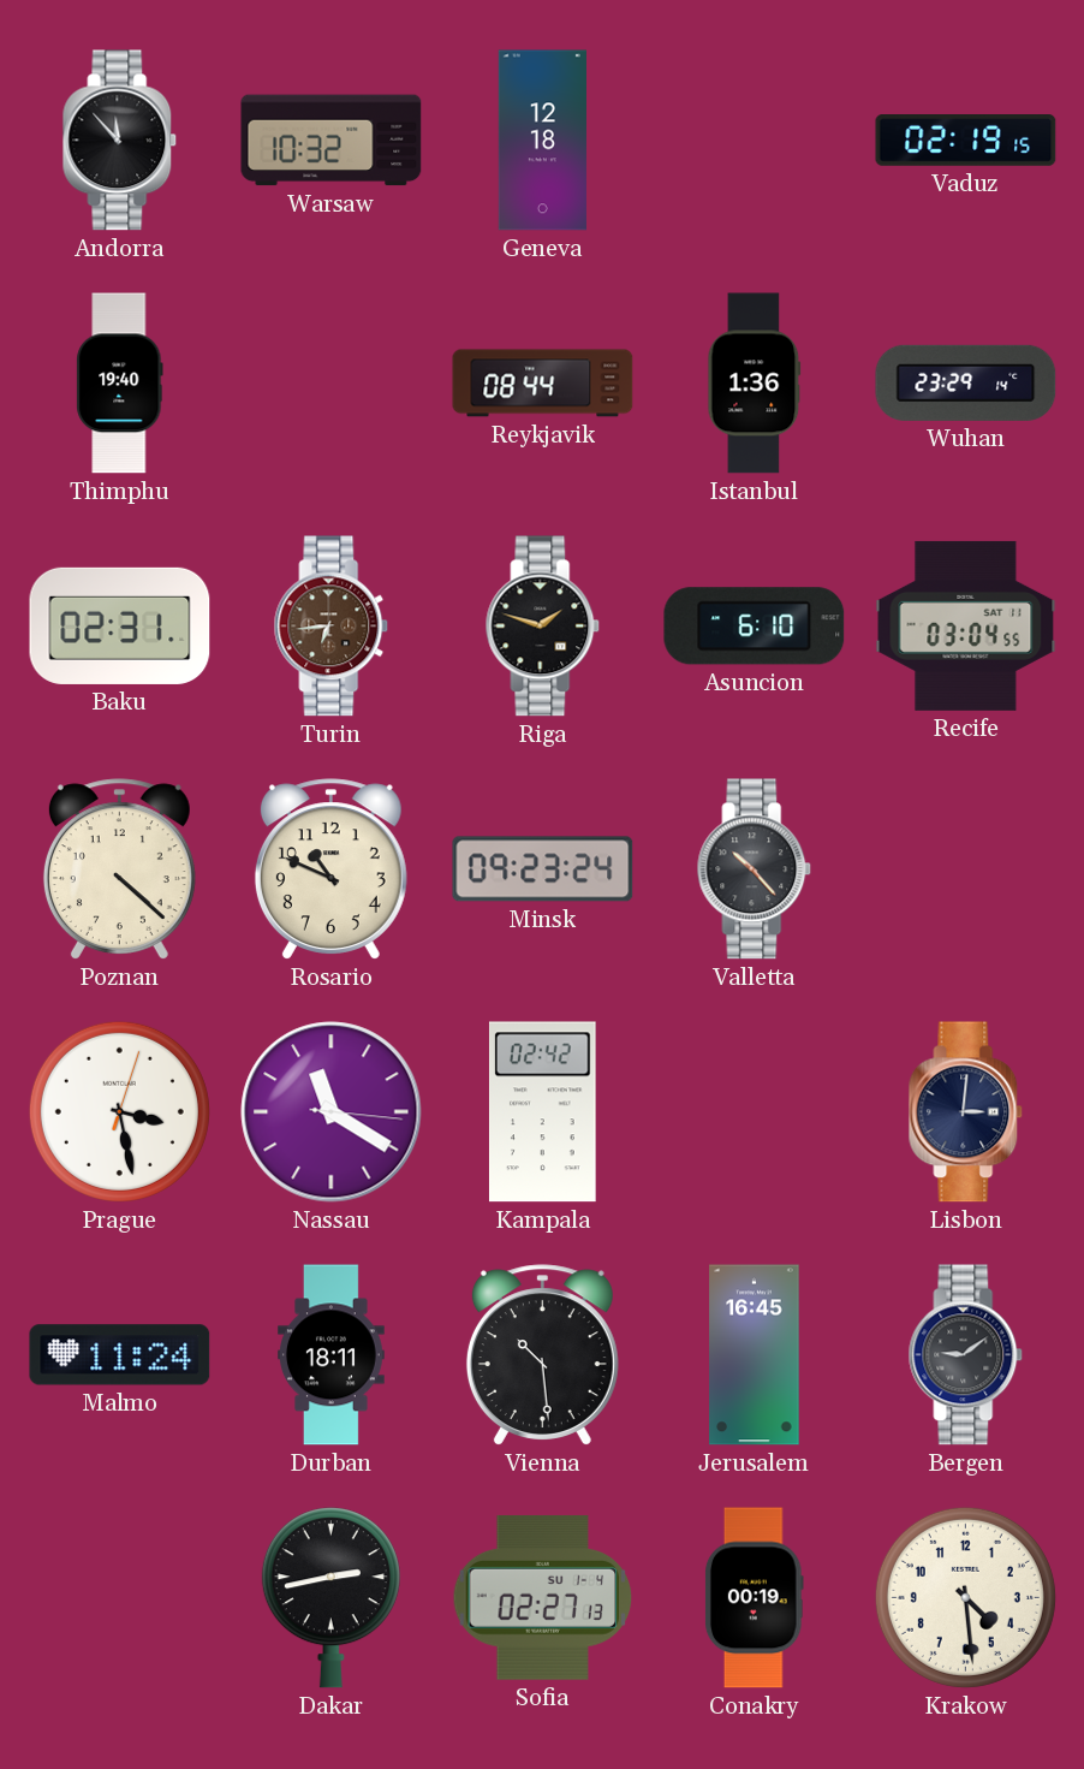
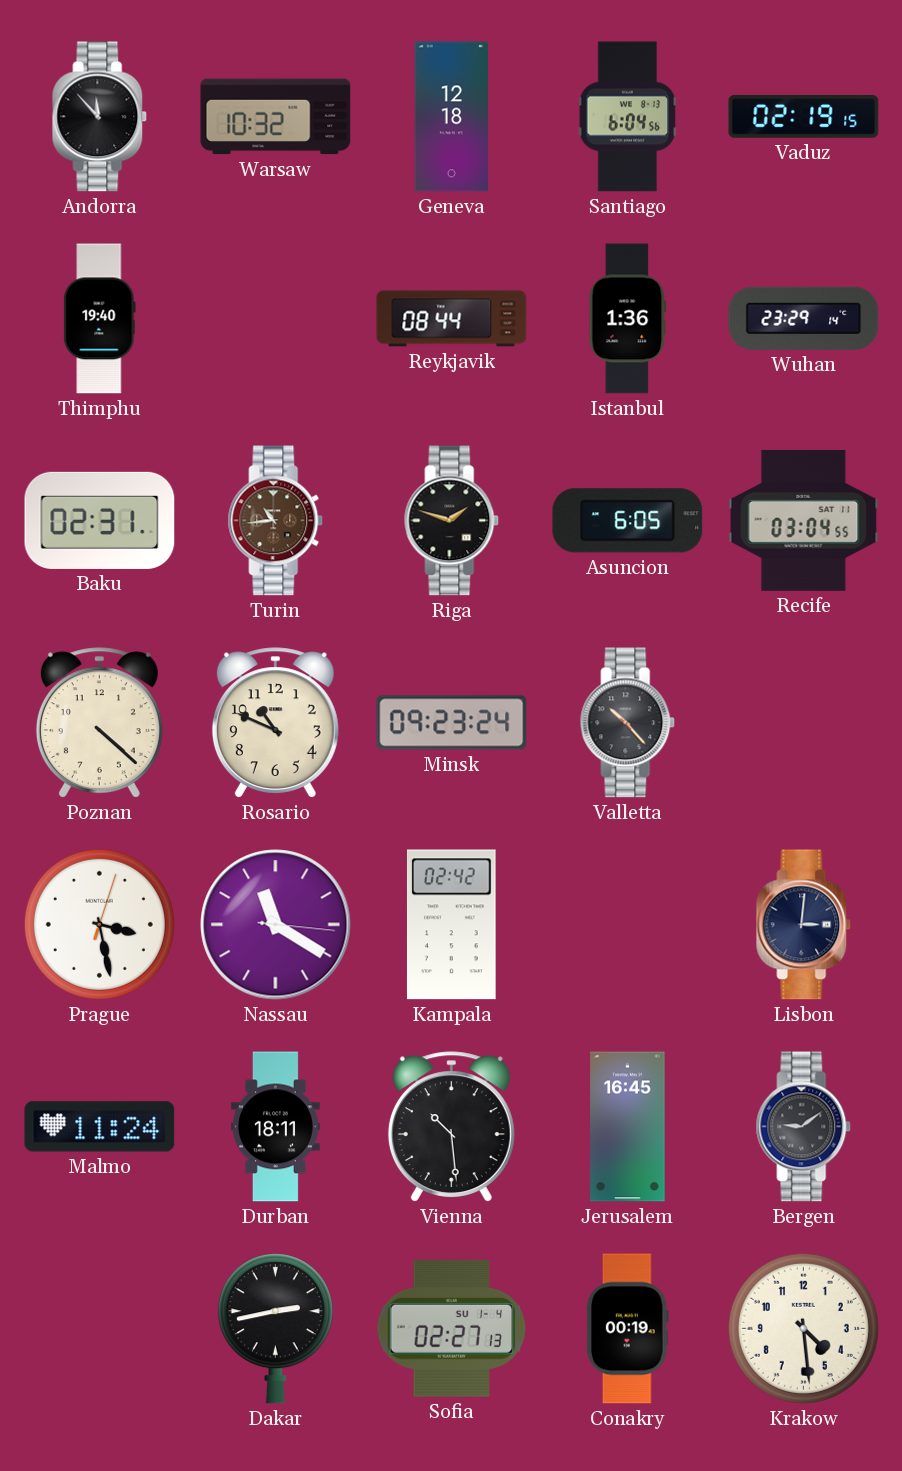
Santiago: none -> 6:04 (628, 117)
Turin: 6:44 -> 10:44 (276, 521)
Asuncion: 6:10 -> 6:05 (628, 521)
